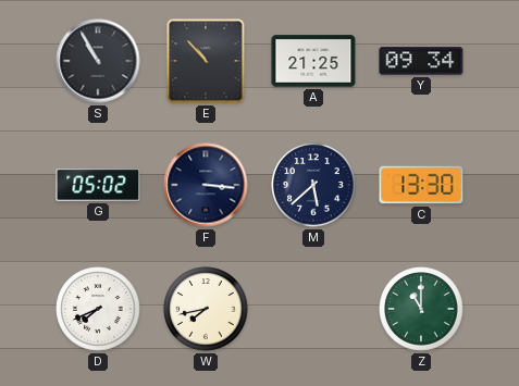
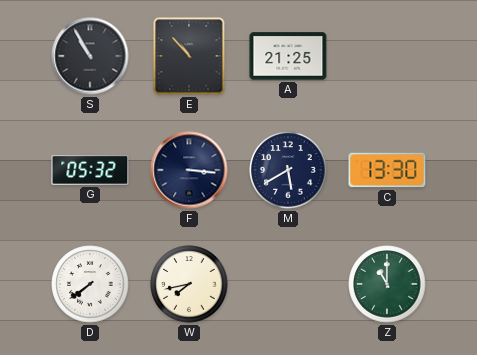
Y: 09:34 -> none (421, 61)
G: 05:02 -> 05:32 (90, 170)
M: 5:38 -> 5:40 (288, 170)
D: 7:41 -> 7:39 (90, 284)
